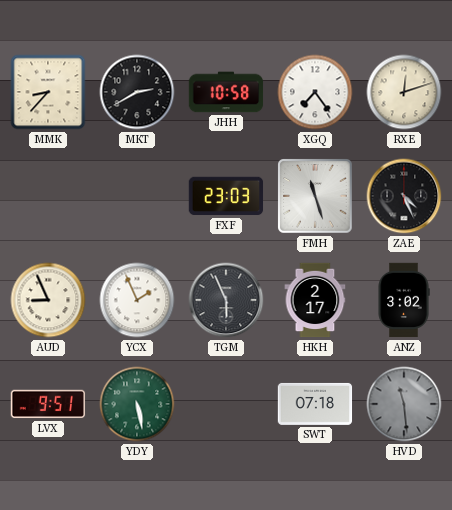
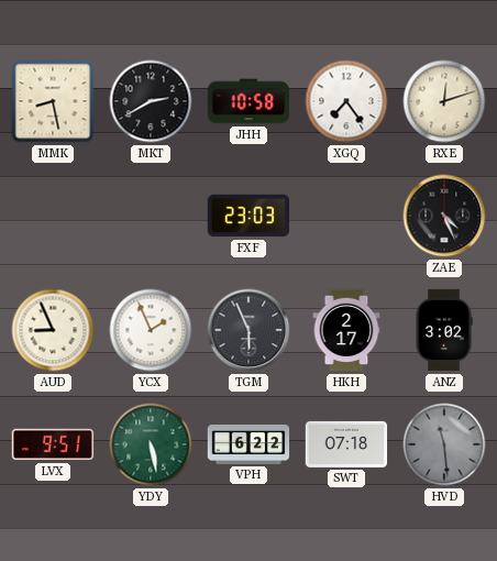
MMK: 8:37 -> 8:28 (53, 101)
FMH: 11:27 -> none (315, 196)
VPH: none -> 6:22 (248, 444)
